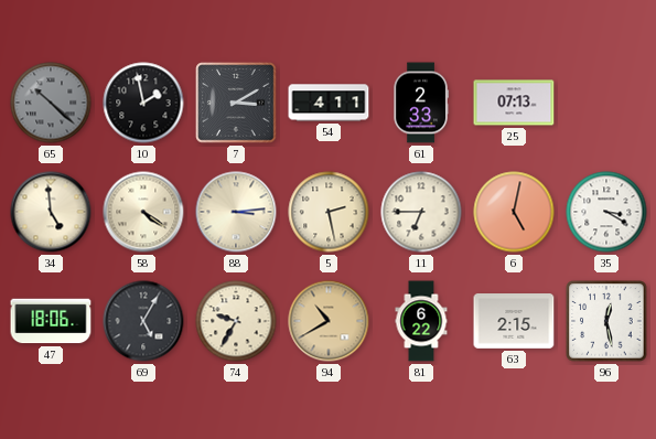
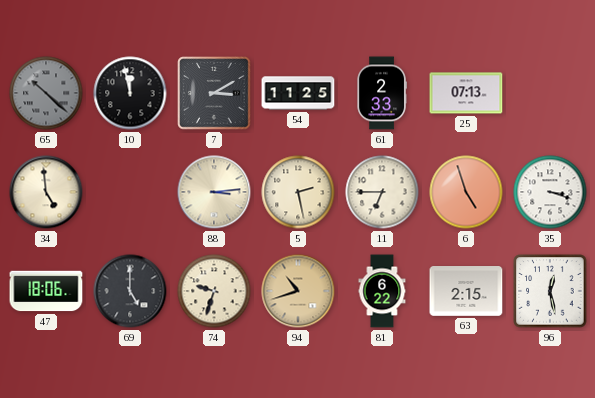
10: 1:58 -> 11:58 (130, 93)
54: 4:11 -> 11:25 (298, 93)
58: 4:21 -> none (143, 212)
6: 5:02 -> 4:57 (466, 192)
35: 3:20 -> 3:18 (550, 192)
69: 5:05 -> 5:00 (130, 291)
74: 9:35 -> 9:33 (214, 291)
94: 10:40 -> 10:42 (298, 291)
